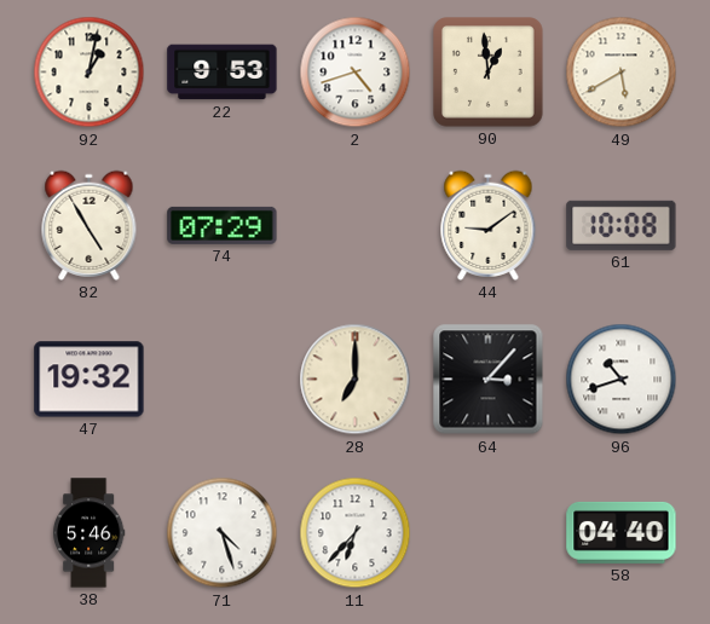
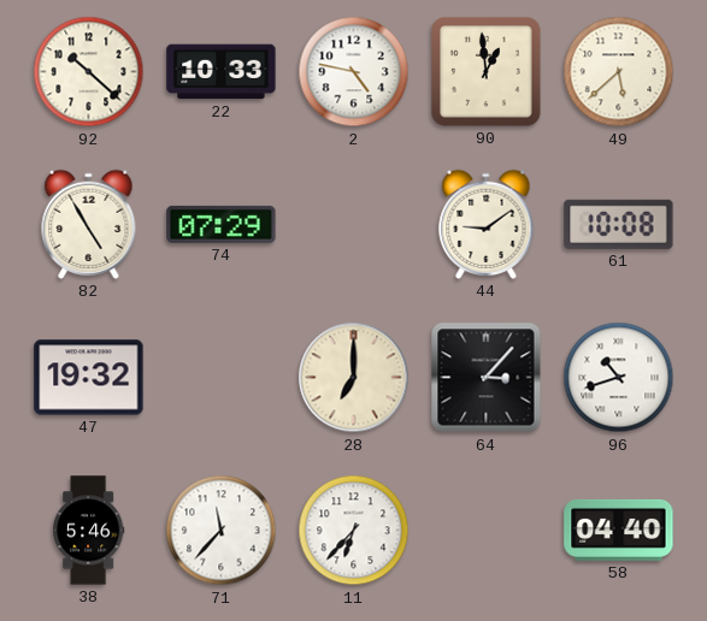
92: 1:02 -> 10:22 (89, 72)
22: 9:53 -> 10:33 (222, 72)
2: 4:42 -> 4:47 (354, 72)
49: 5:40 -> 5:38 (619, 72)
71: 4:27 -> 11:37 (222, 531)
